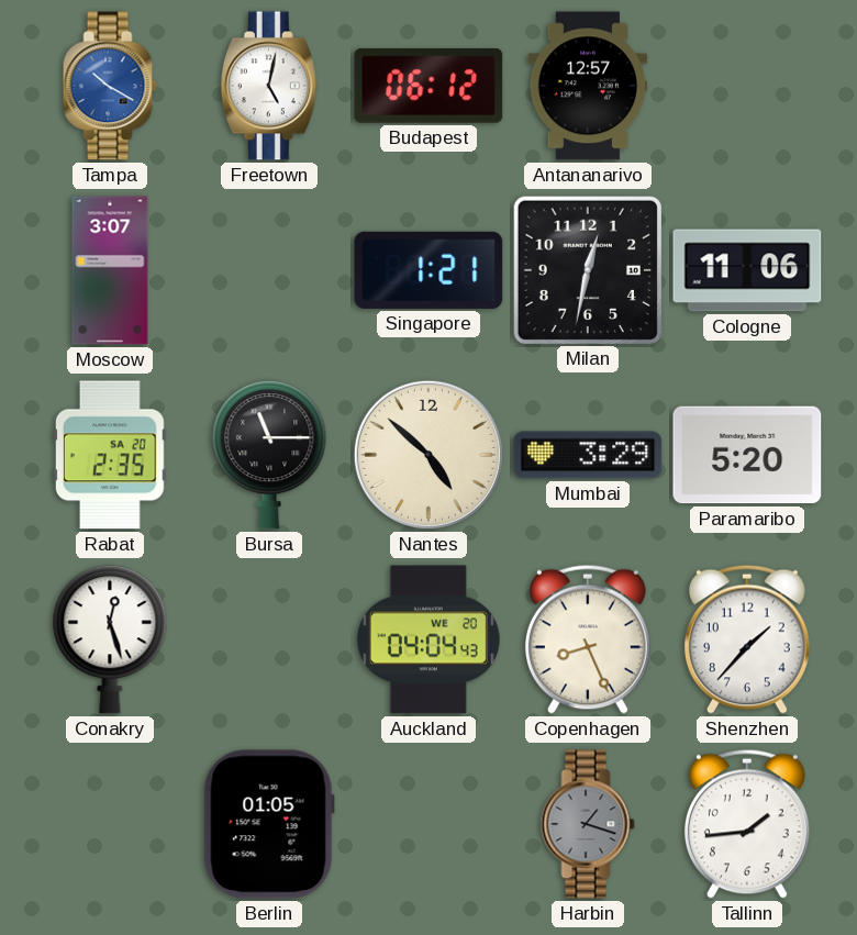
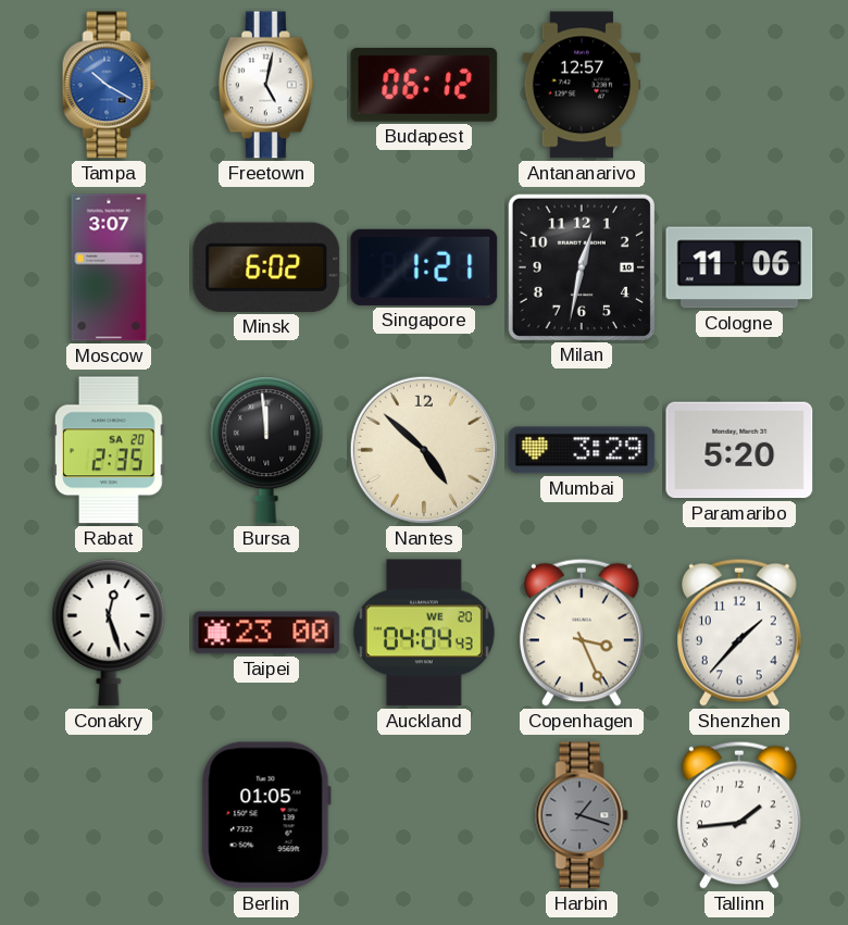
Minsk: none -> 6:02 (266, 267)
Bursa: 11:15 -> 11:59 (266, 450)
Taipei: none -> 23:00 (266, 633)
Copenhagen: 8:26 -> 3:26 (582, 633)
